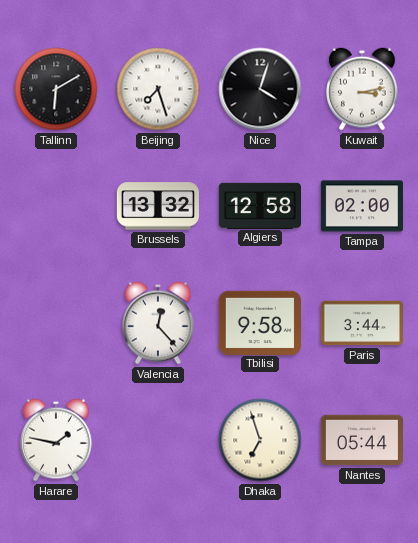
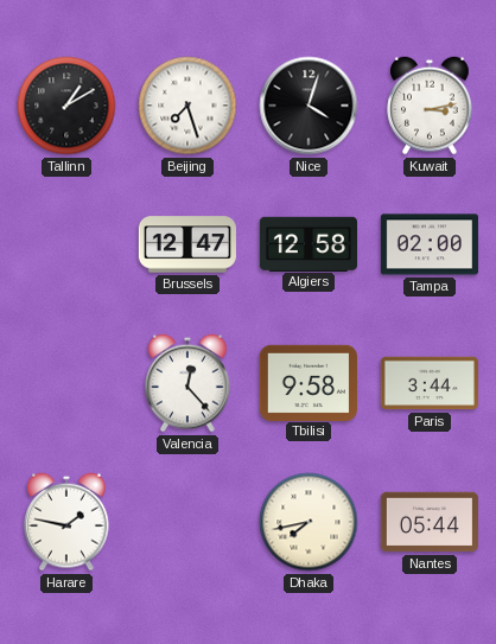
Tallinn: 6:10 -> 1:10 (66, 106)
Brussels: 13:32 -> 12:47 (187, 244)
Dhaka: 6:57 -> 7:43 (309, 522)
